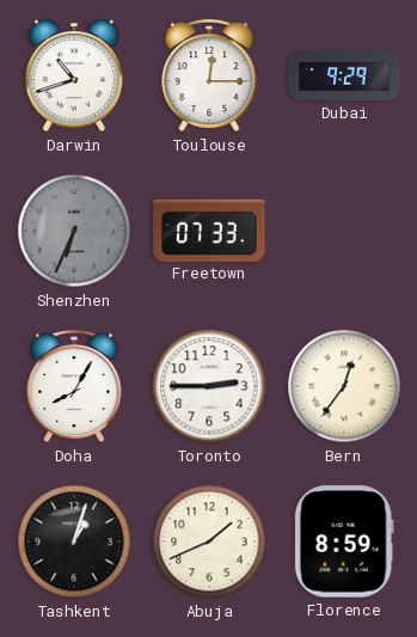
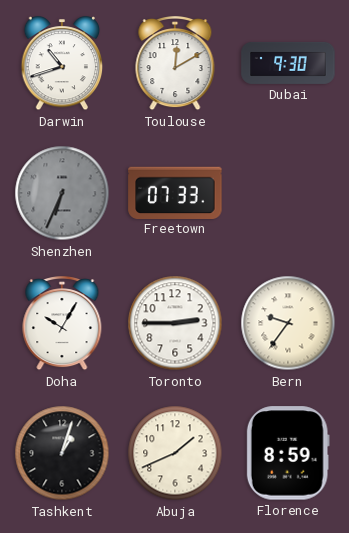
Toulouse: 12:15 -> 12:10 (175, 64)
Dubai: 9:29 -> 9:30 (288, 63)
Doha: 8:05 -> 10:05 (62, 324)
Bern: 12:36 -> 9:36 (288, 323)
